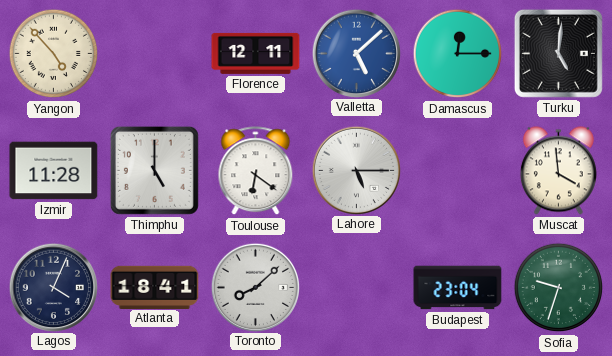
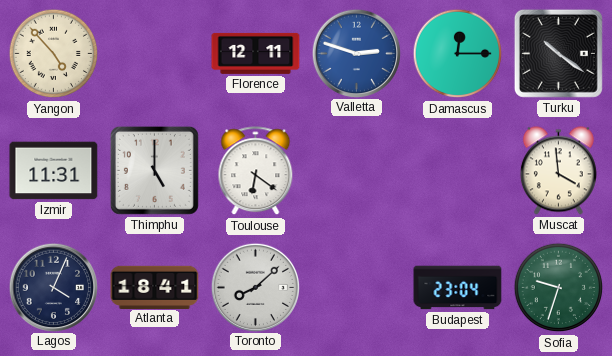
Valletta: 5:08 -> 2:48 (356, 53)
Turku: 5:01 -> 10:21 (558, 53)
Izmir: 11:28 -> 11:31 (54, 171)
Lahore: 5:15 -> none (356, 170)
